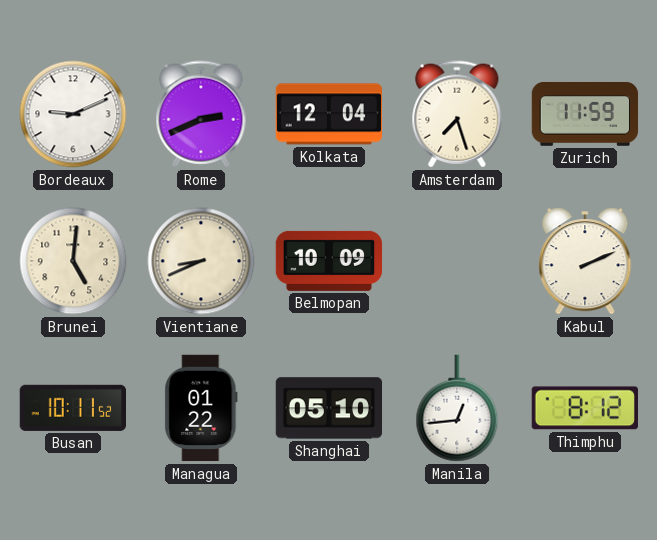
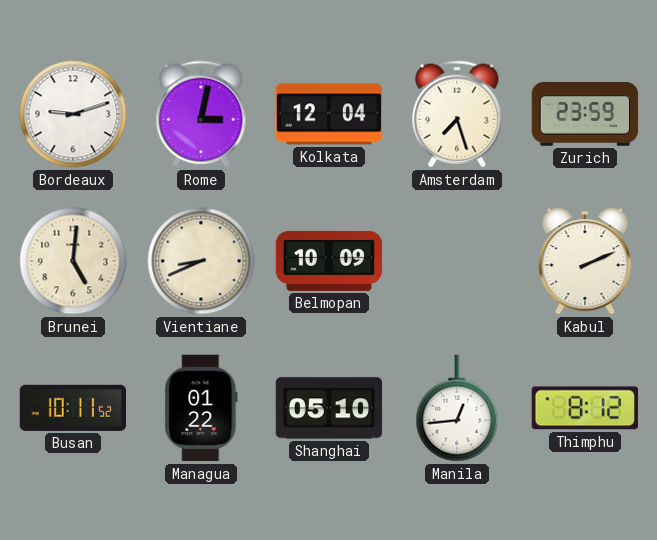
Bordeaux: 9:11 -> 9:12 (73, 114)
Rome: 2:41 -> 3:02 (201, 114)
Zurich: 11:59 -> 23:59 (585, 114)
